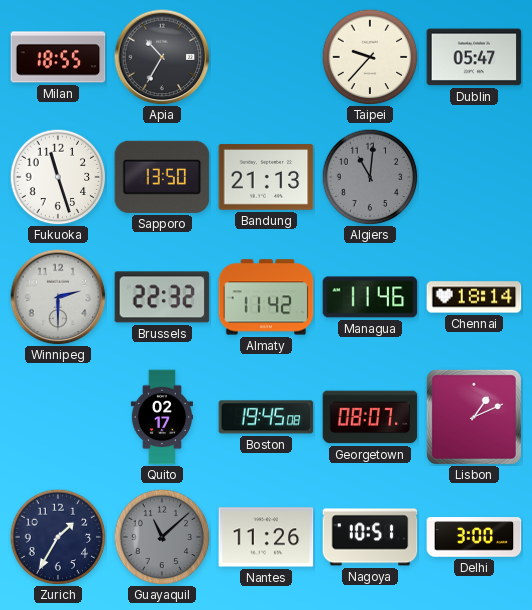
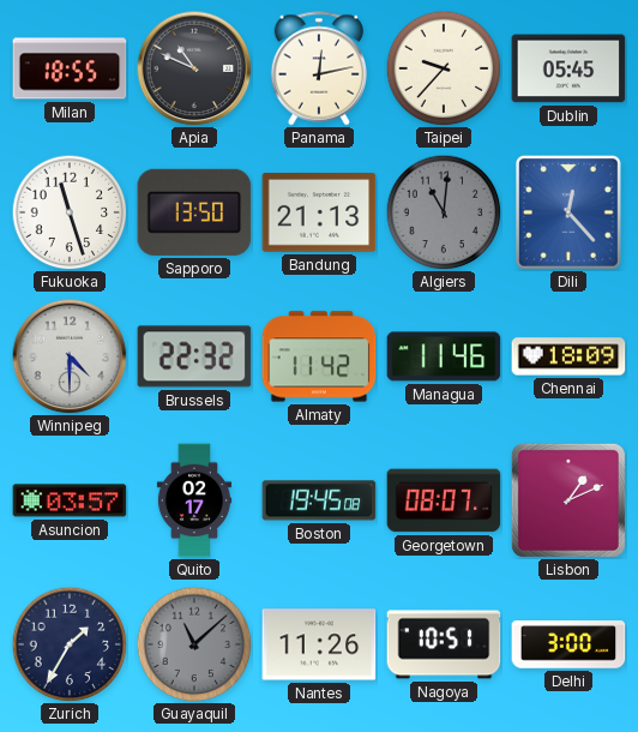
Apia: 10:35 -> 10:49 (194, 68)
Panama: none -> 12:13 (318, 68)
Dublin: 05:47 -> 05:45 (568, 68)
Dili: none -> 12:23 (568, 214)
Winnipeg: 2:30 -> 4:30 (70, 356)
Chennai: 18:14 -> 18:09 (568, 356)
Asuncion: none -> 03:57 (70, 500)
